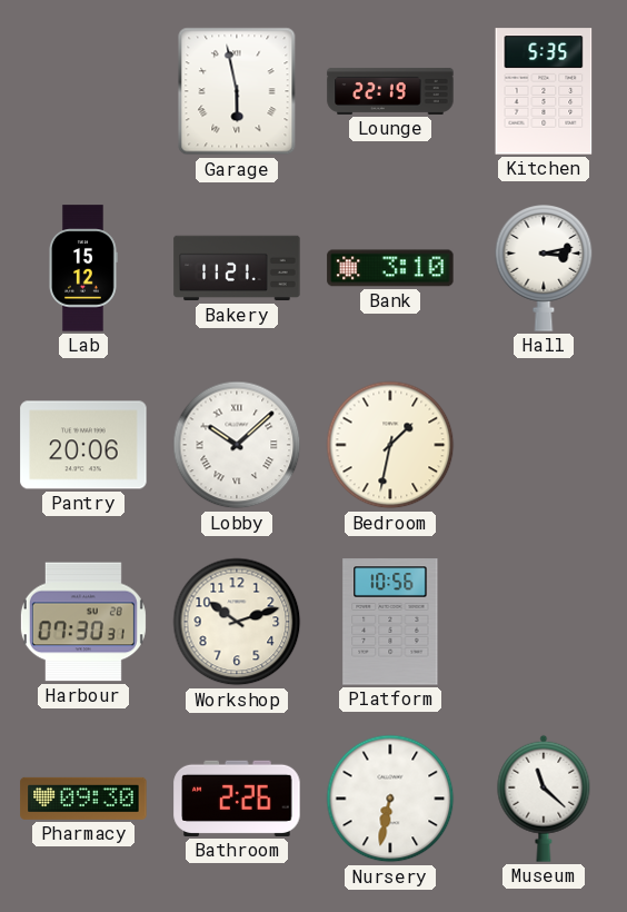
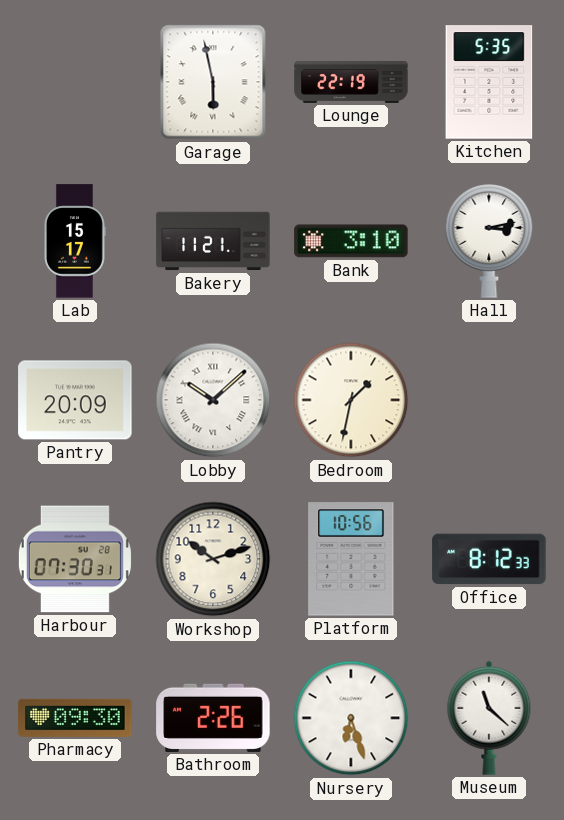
Lab: 15:12 -> 15:17 (75, 241)
Pantry: 20:06 -> 20:09 (75, 400)
Office: none -> 8:12 (489, 559)
Nursery: 6:32 -> 6:27 (351, 718)
